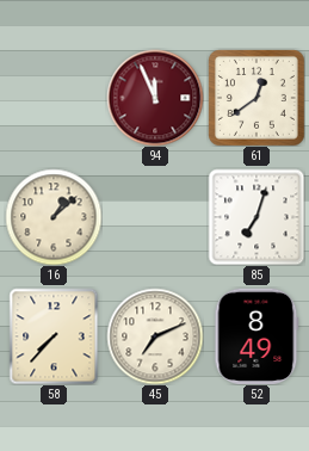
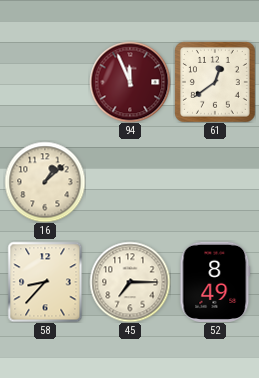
85: 7:03 -> none (257, 217)
58: 7:37 -> 8:37 (45, 282)
45: 7:11 -> 7:15 (130, 282)
